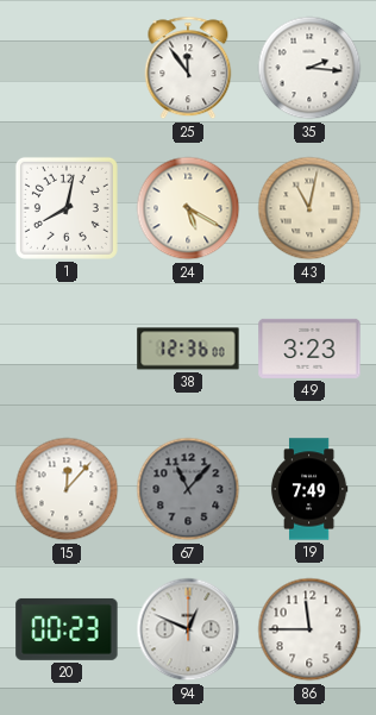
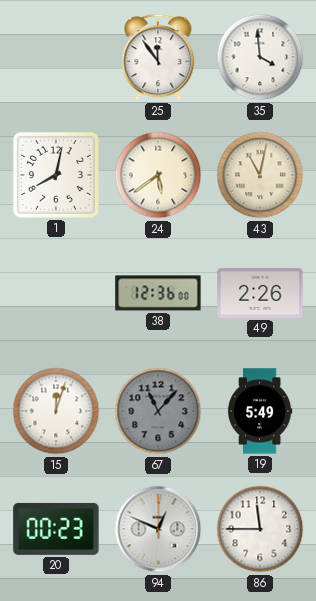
35: 2:16 -> 3:59 (260, 57)
24: 5:20 -> 5:39 (158, 175)
49: 3:23 -> 2:26 (260, 293)
15: 12:07 -> 12:03 (56, 411)
19: 7:49 -> 5:49 (260, 411)
